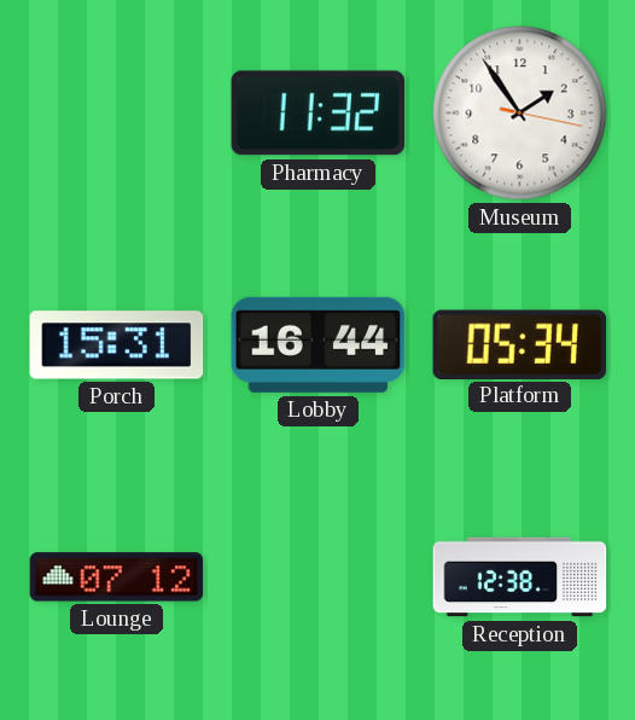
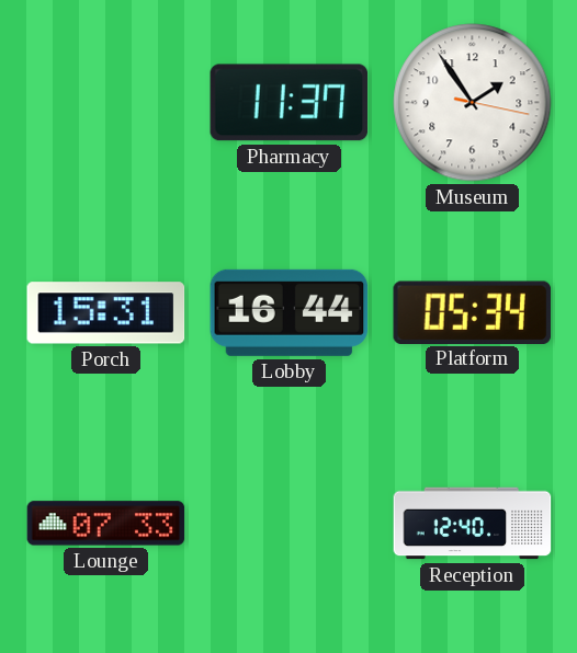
Pharmacy: 11:32 -> 11:37 (290, 103)
Lounge: 07:12 -> 07:33 (106, 524)
Reception: 12:38 -> 12:40 (473, 524)
